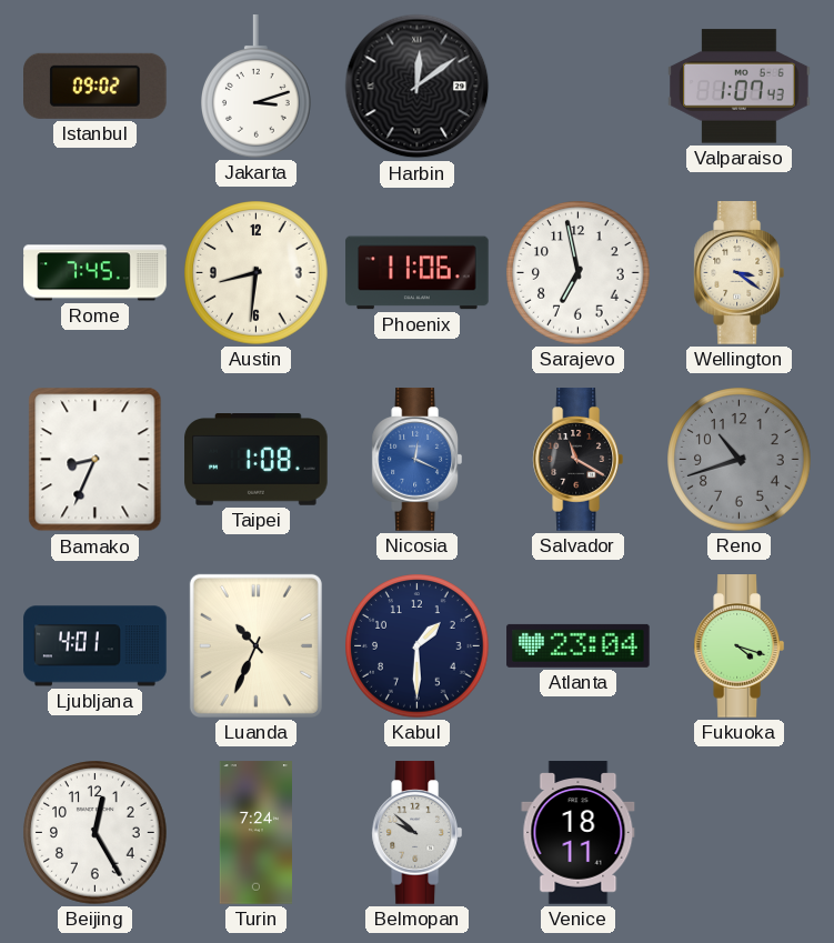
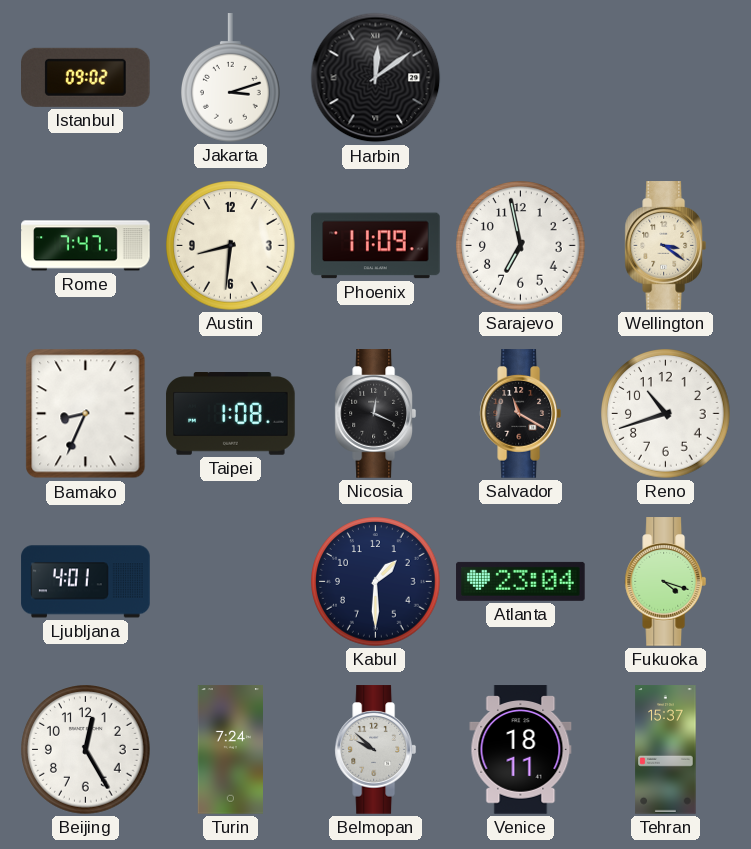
Valparaiso: 1:07 -> none (740, 87)
Rome: 7:45 -> 7:47 (86, 246)
Phoenix: 11:06 -> 11:09 (376, 246)
Nicosia dial: blue -> black (375, 414)
Reno dial: grey -> white (666, 414)
Luanda: 10:34 -> none (255, 645)
Tehran: none -> 15:37 (666, 750)
